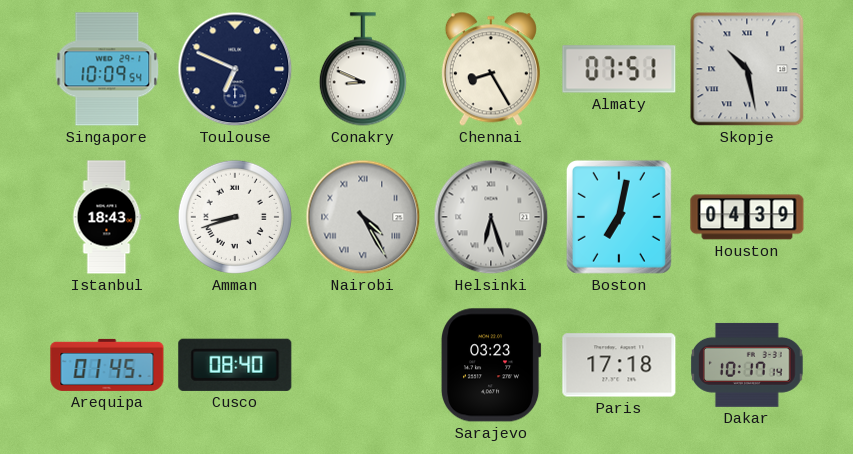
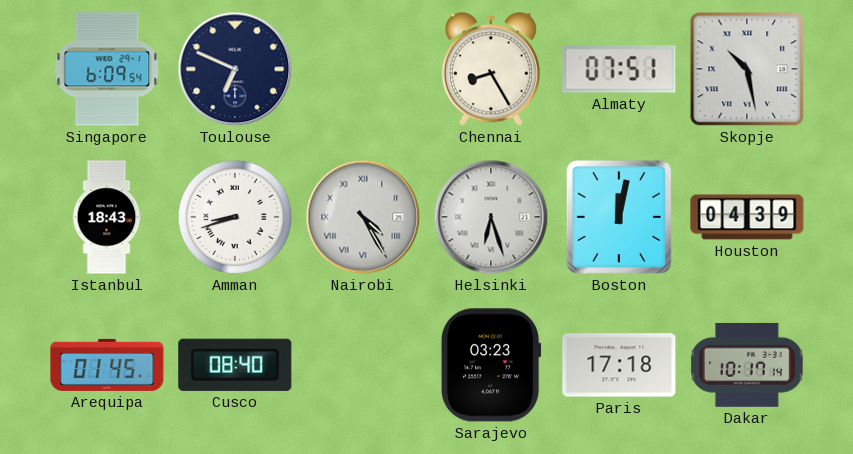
Singapore: 10:09 -> 6:09 (107, 69)
Conakry: 8:49 -> none (363, 69)
Boston: 7:02 -> 12:02 (619, 217)
